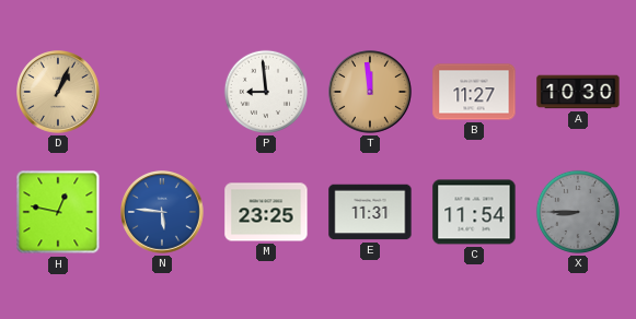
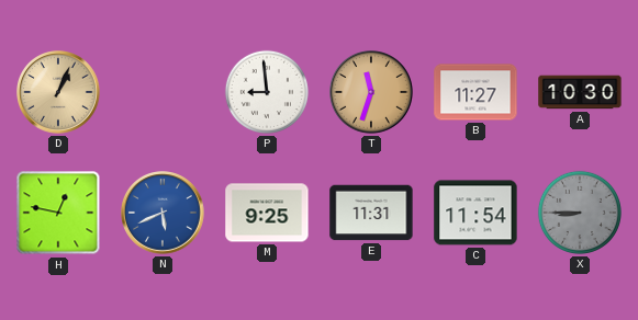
T: 11:59 -> 11:33 (372, 93)
N: 5:46 -> 5:41 (164, 214)
M: 23:25 -> 9:25 (267, 213)
